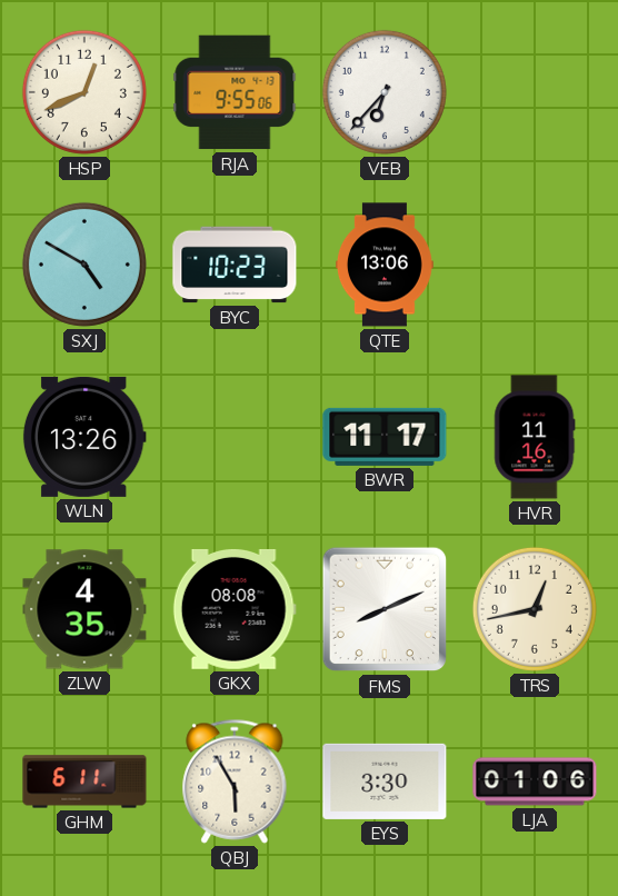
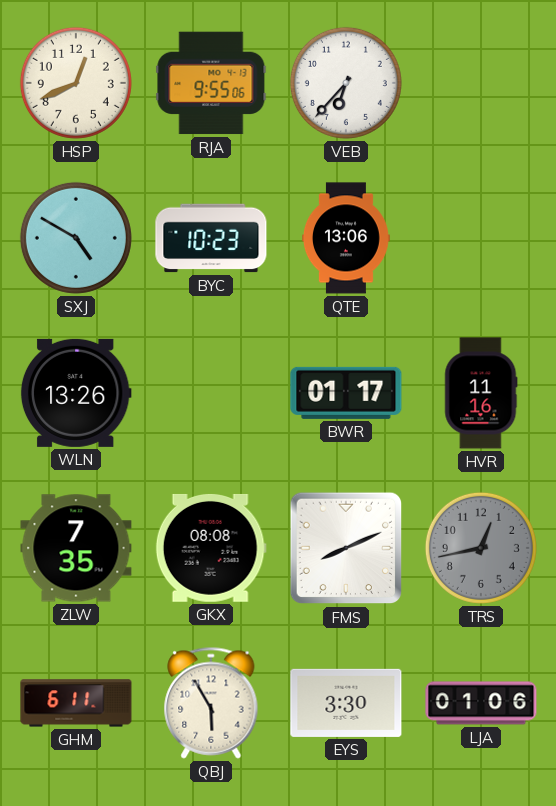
BWR: 11:17 -> 01:17 (346, 393)
ZLW: 4:35 -> 7:35 (76, 548)
TRS dial: cream -> grey (481, 548)
